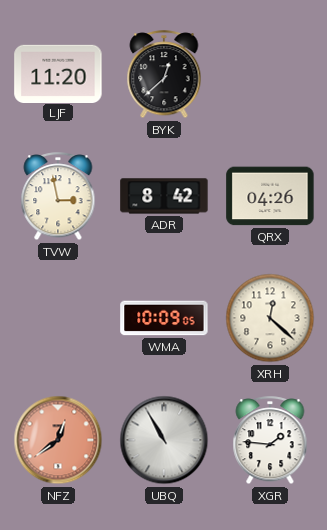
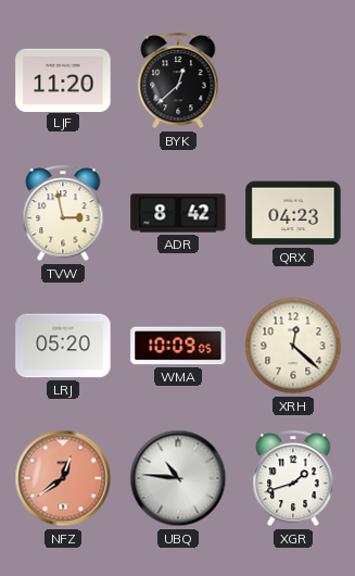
QRX: 04:26 -> 04:23 (293, 213)
LRJ: none -> 05:20 (63, 346)
UBQ: 10:55 -> 10:46 (178, 478)
XGR: 1:46 -> 1:42 (293, 479)
